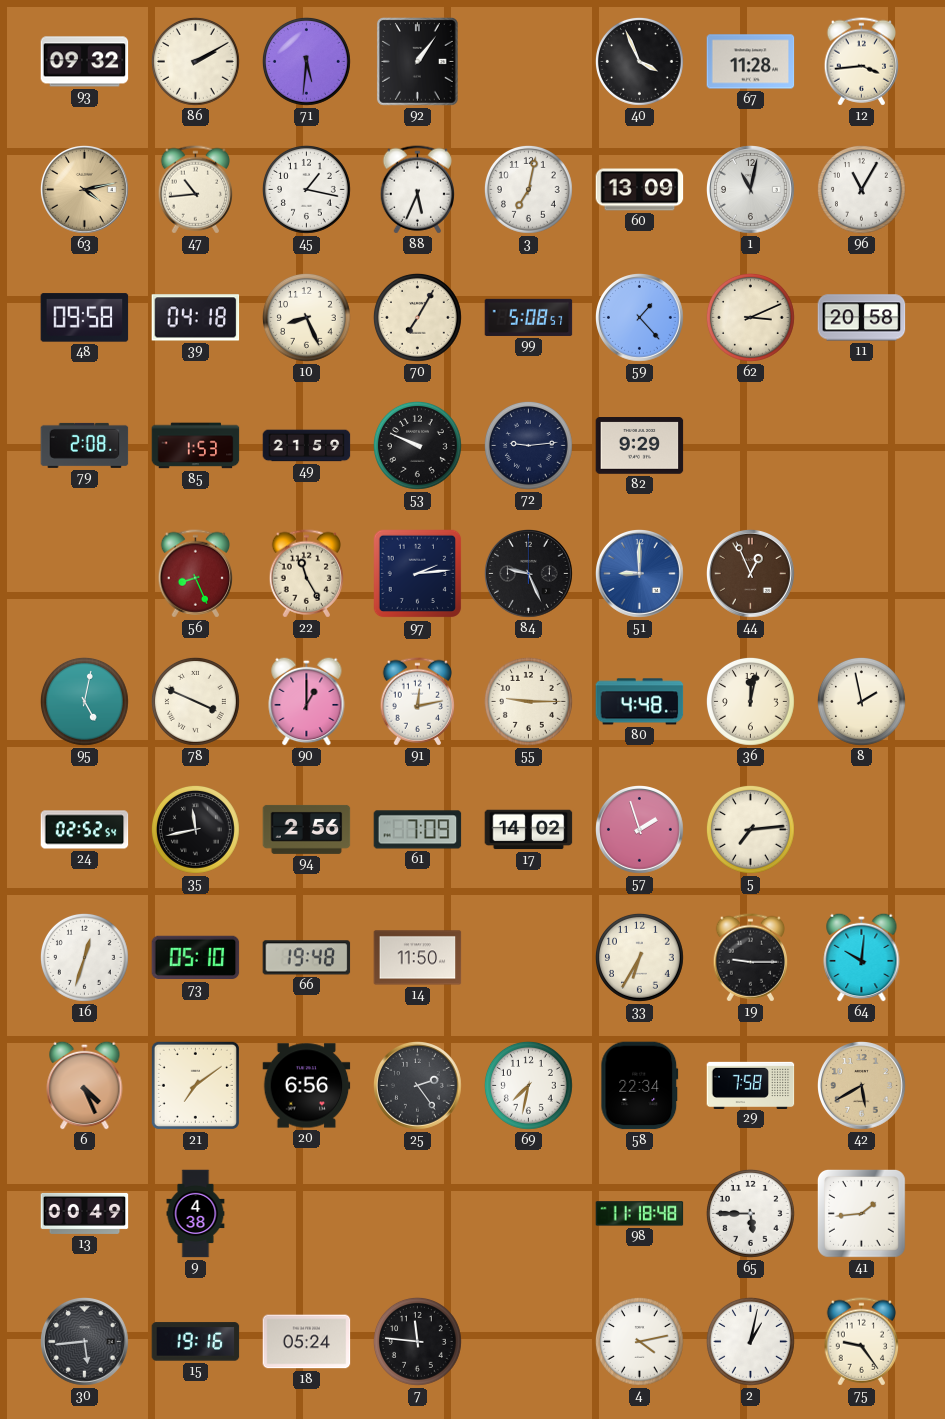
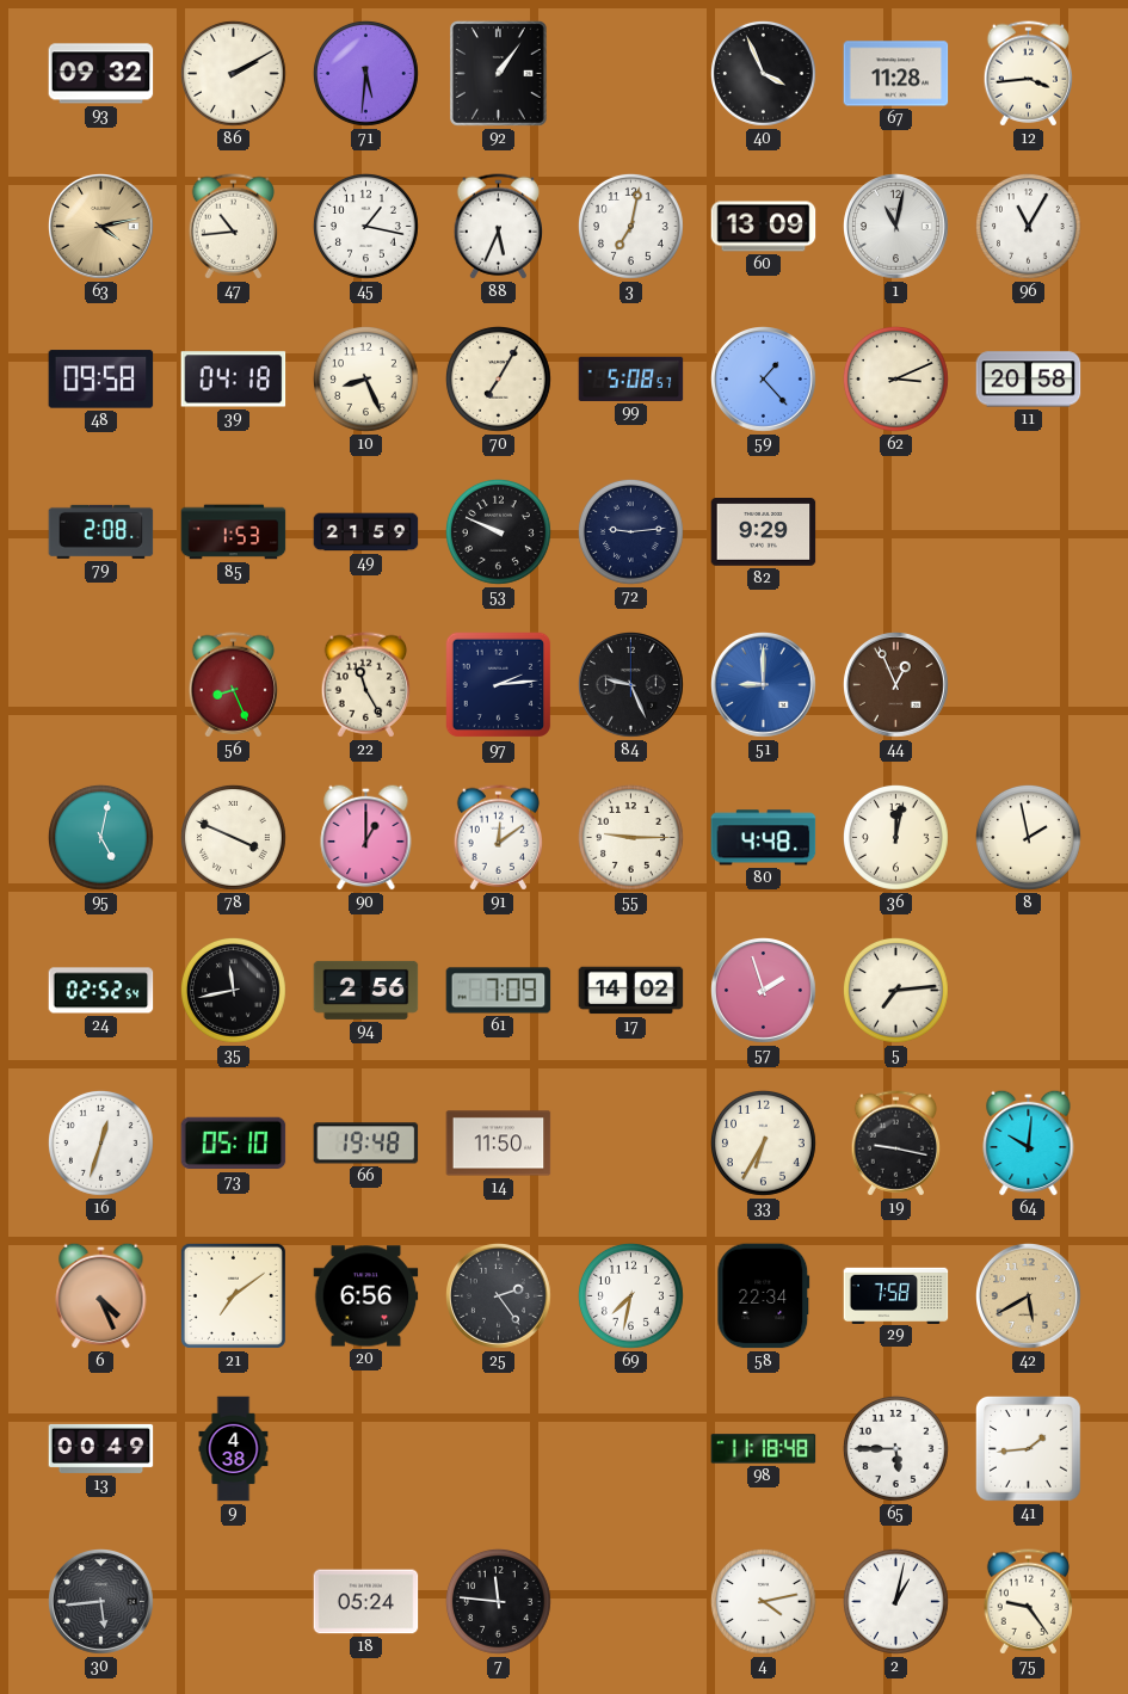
91: 12:13 -> 12:09 (498, 838)
19: 9:15 -> 9:17 (895, 1144)
15: 19:16 -> none (196, 1342)
